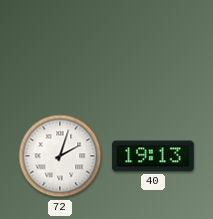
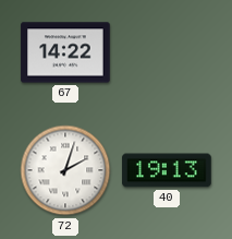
67: none -> 14:22 (65, 52)
